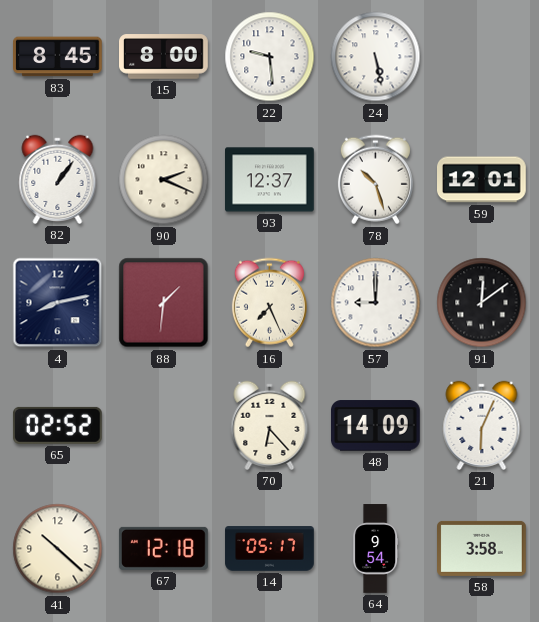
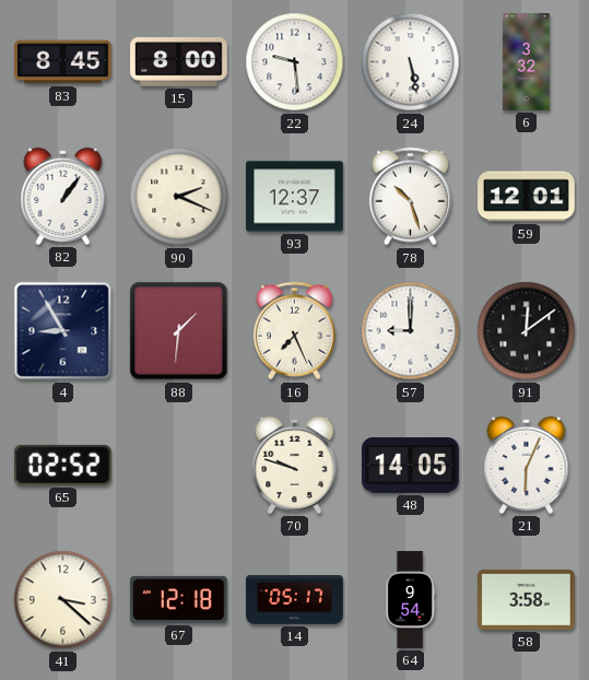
6: none -> 3:32 (527, 62)
4: 8:13 -> 8:55 (63, 331)
70: 6:23 -> 9:48 (295, 465)
48: 14:09 -> 14:05 (411, 466)
41: 10:22 -> 3:22 (63, 600)
